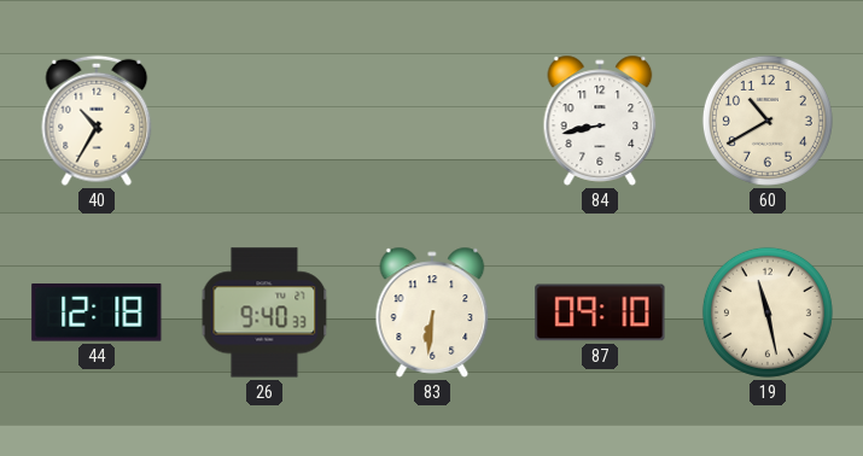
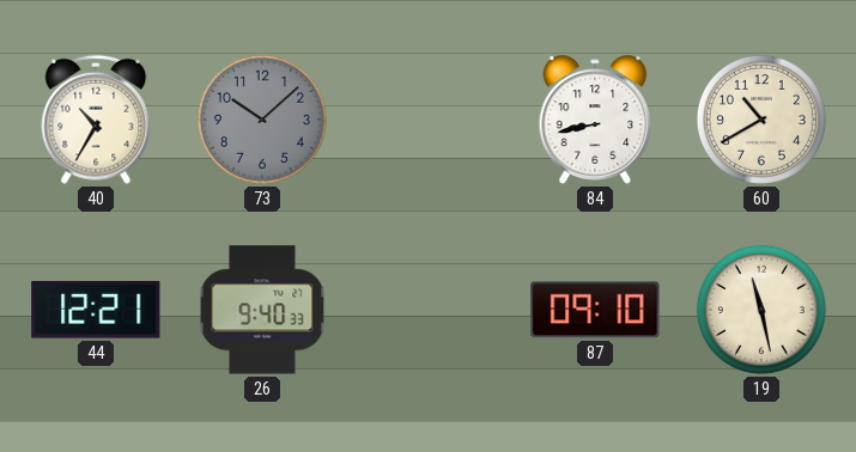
73: none -> 10:08 (262, 120)
44: 12:18 -> 12:21 (96, 310)
83: 6:31 -> none (432, 312)
